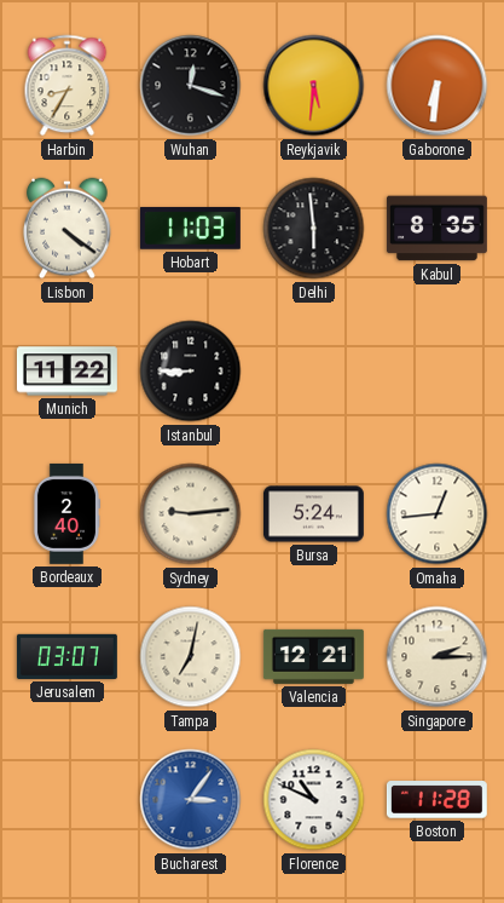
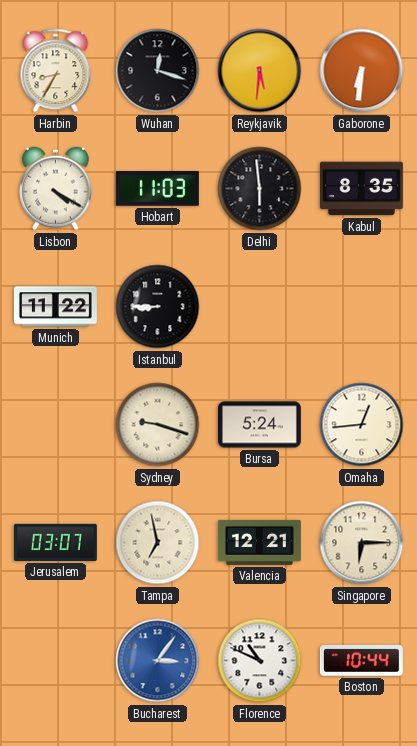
Lisbon: 4:21 -> 4:20 (56, 189)
Bordeaux: 2:40 -> none (66, 513)
Sydney: 9:14 -> 9:18 (158, 425)
Tampa: 7:02 -> 6:58 (158, 543)
Singapore: 2:15 -> 6:15 (362, 543)
Boston: 11:28 -> 10:44 (361, 661)
